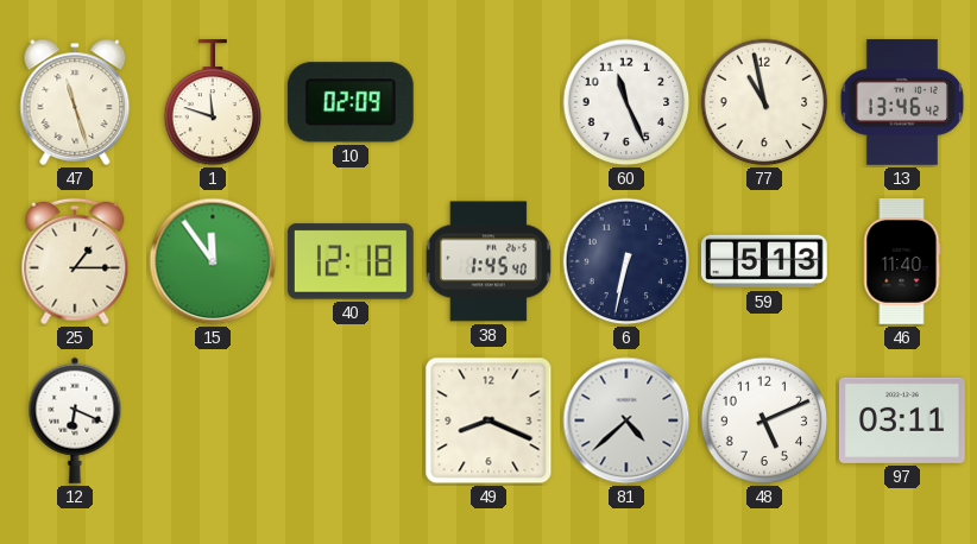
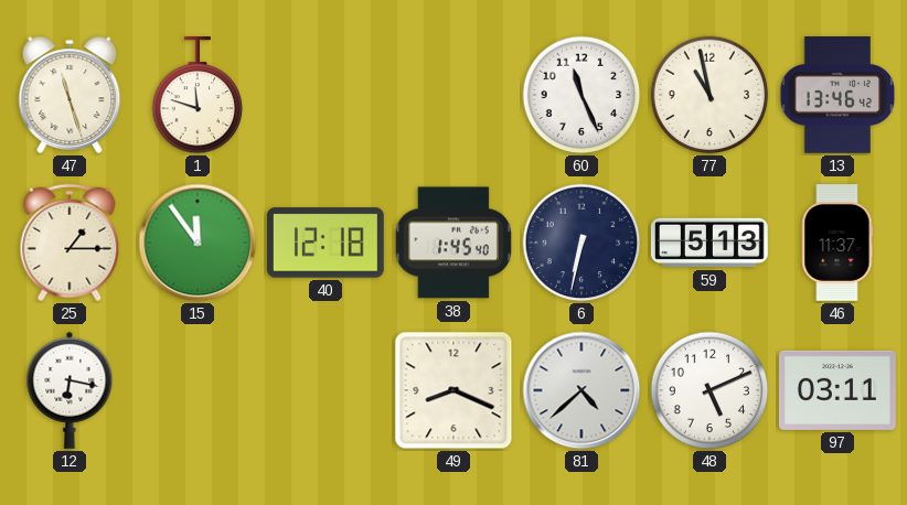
10: 02:09 -> none (351, 102)
46: 11:40 -> 11:37 (837, 244)
12: 6:19 -> 6:17 (70, 390)
